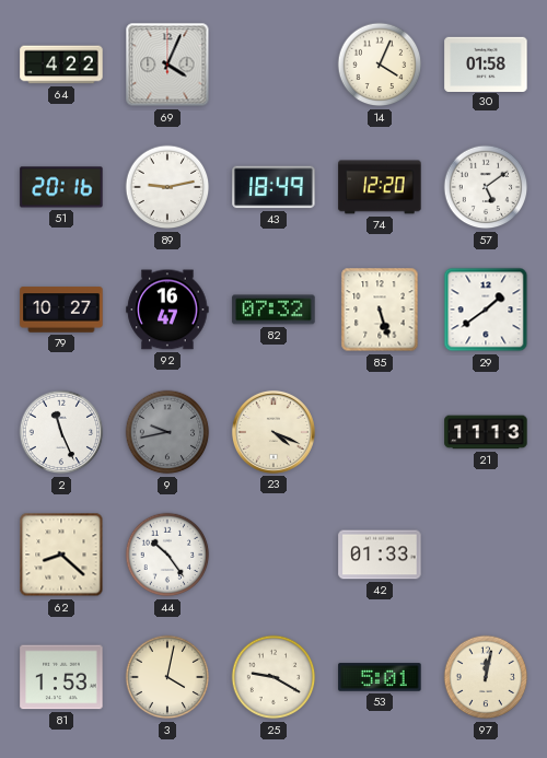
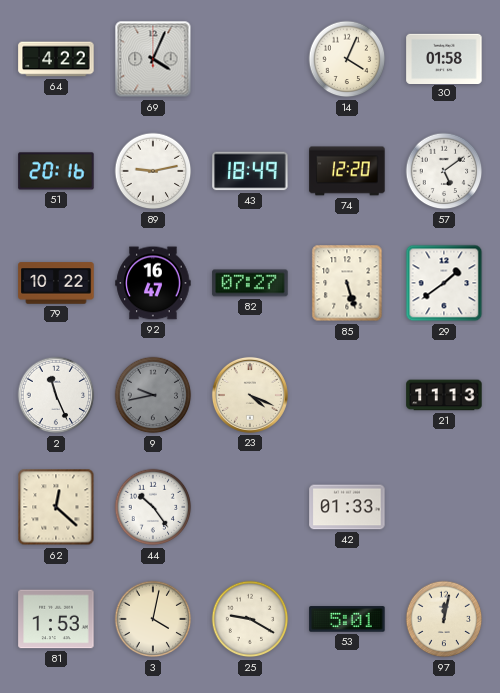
79: 10:27 -> 10:22 (56, 283)
82: 07:32 -> 07:27 (250, 283)
62: 8:22 -> 12:22 (56, 507)
